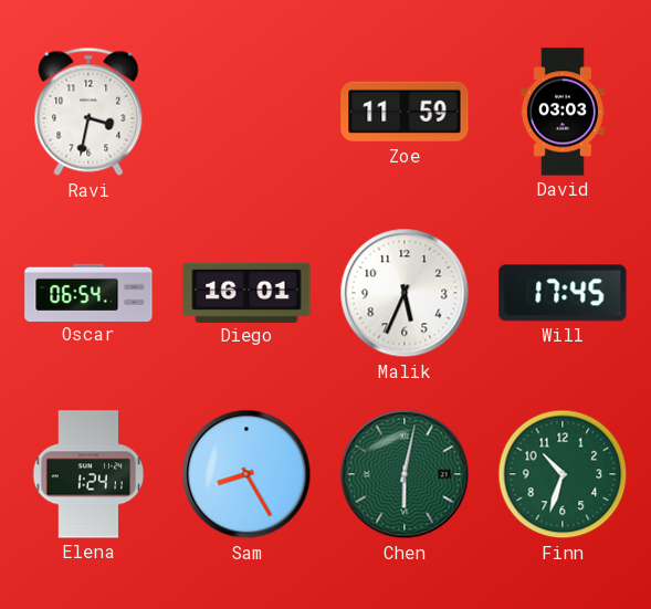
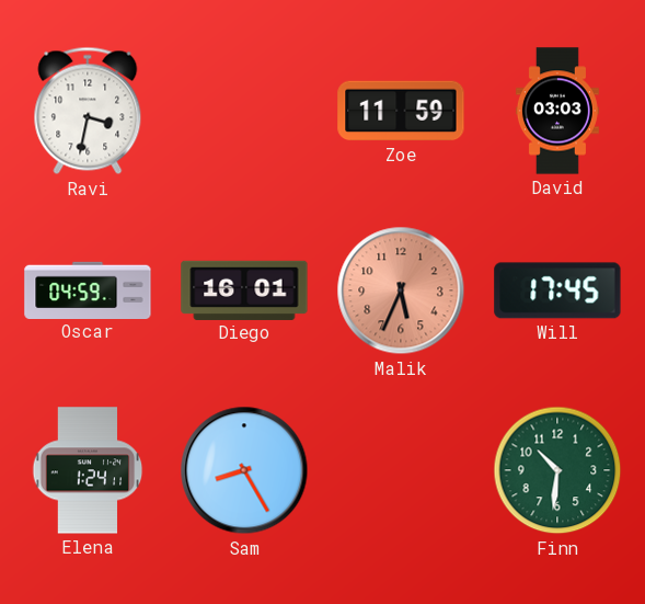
Oscar: 06:54 -> 04:59 (88, 289)
Malik dial: white -> salmon (401, 290)
Chen: 6:02 -> none (405, 474)
Finn: 10:33 -> 10:31 (557, 470)
